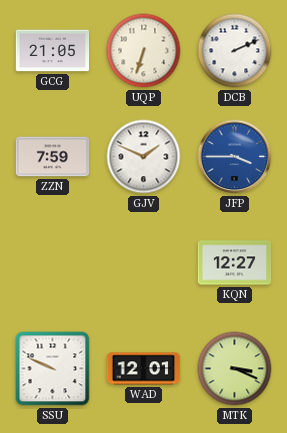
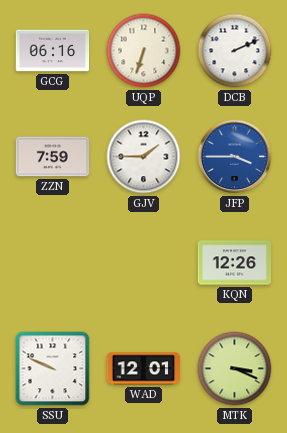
GCG: 21:05 -> 06:16 (53, 51)
GJV: 1:49 -> 1:45 (144, 157)
KQN: 12:27 -> 12:26 (235, 263)
